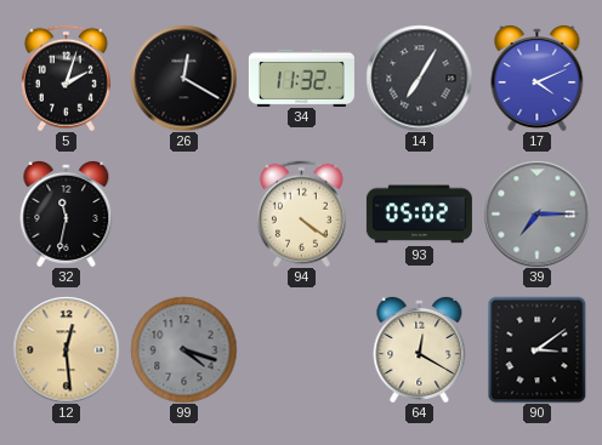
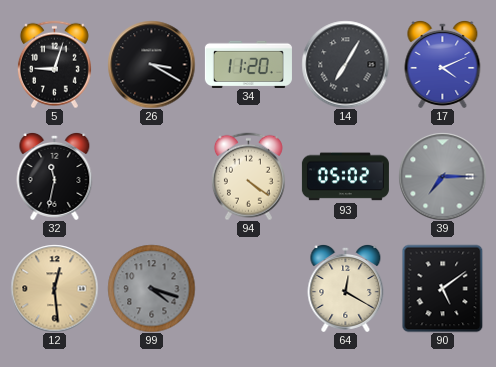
5: 2:03 -> 9:03 (54, 64)
26: 12:20 -> 3:20 (151, 64)
34: 11:32 -> 11:20 (248, 64)
90: 3:09 -> 5:09 (443, 288)
